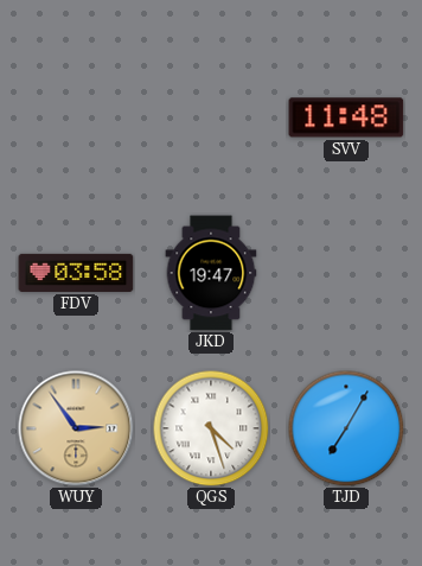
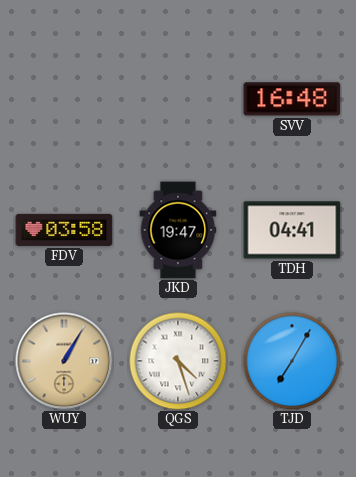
SVV: 11:48 -> 16:48 (292, 99)
TDH: none -> 04:41 (292, 230)
WUY: 2:54 -> 1:05 (64, 361)
